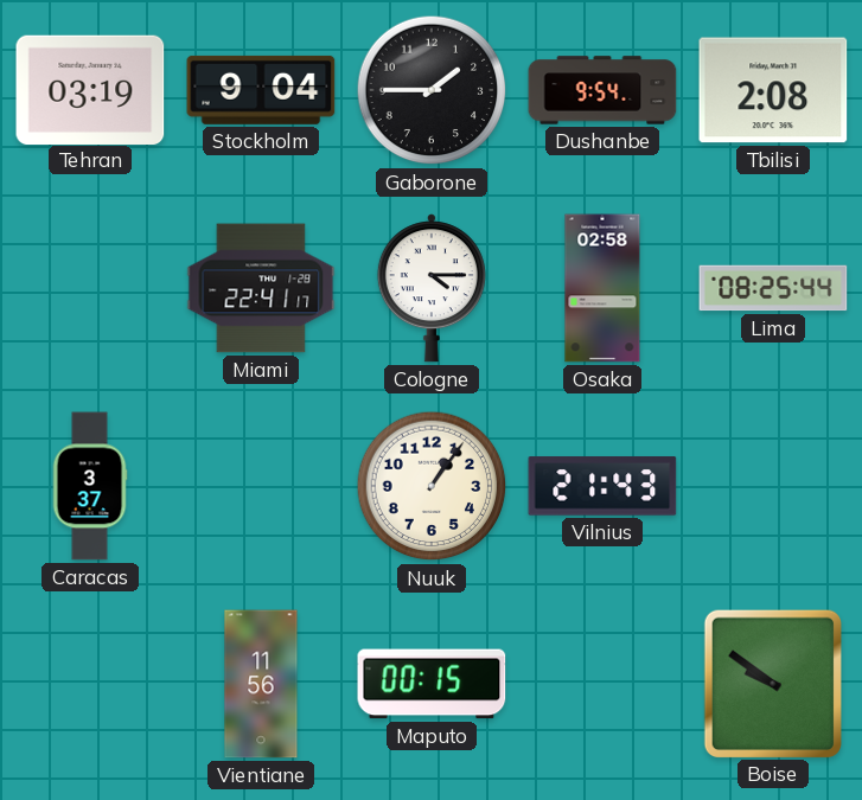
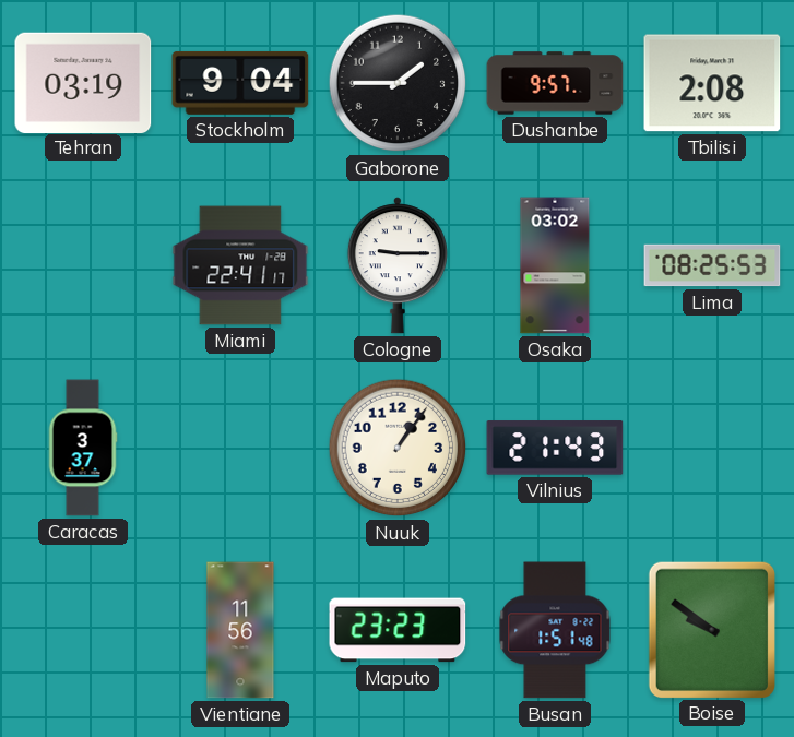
Dushanbe: 9:54 -> 9:57 (555, 83)
Cologne: 4:15 -> 9:15 (398, 265)
Osaka: 02:58 -> 03:02 (555, 265)
Lima: 08:25:44 -> 08:25:53 (712, 265)
Maputo: 00:15 -> 23:23 (398, 630)
Busan: none -> 1:51 (555, 630)
